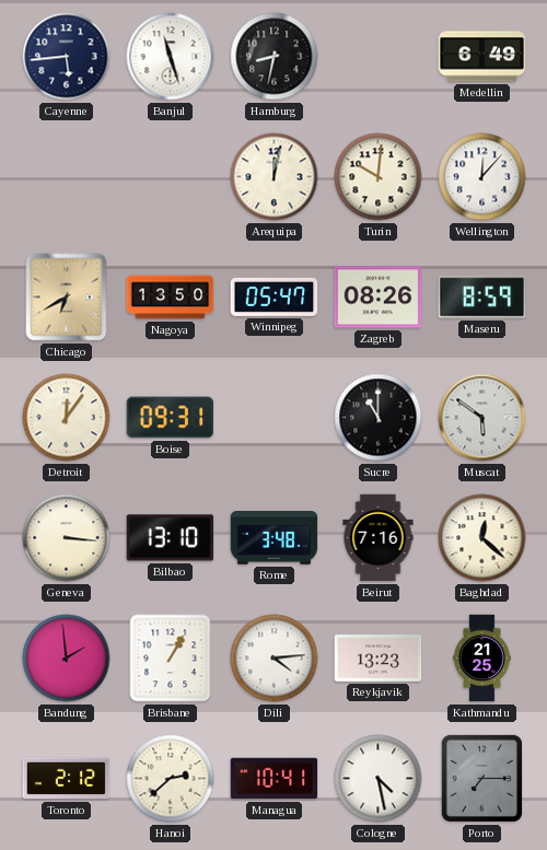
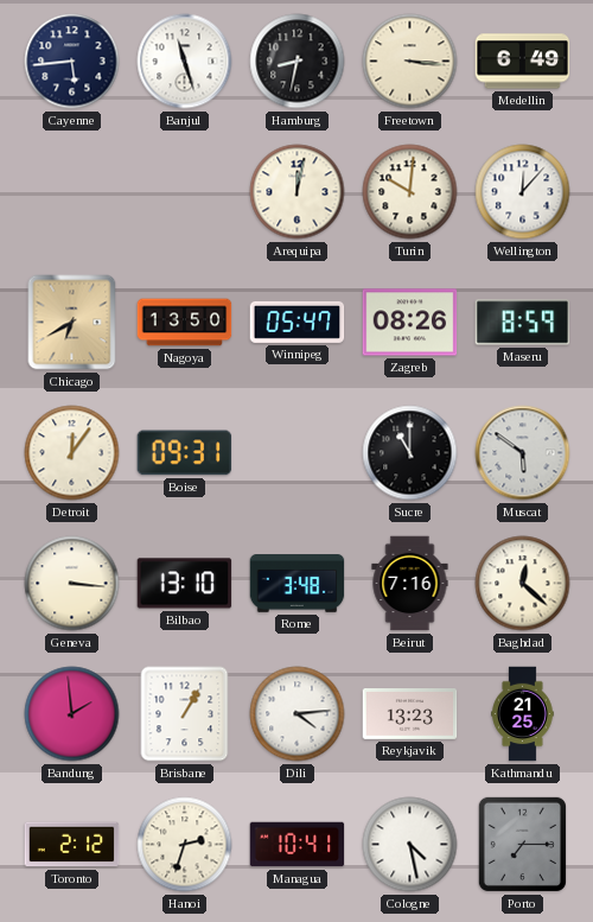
Freetown: none -> 3:16 (410, 62)
Hanoi: 2:38 -> 2:33 (185, 845)
